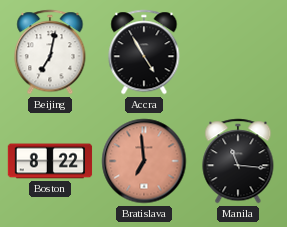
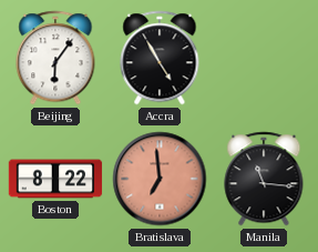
Beijing: 7:02 -> 6:06 (55, 58)
